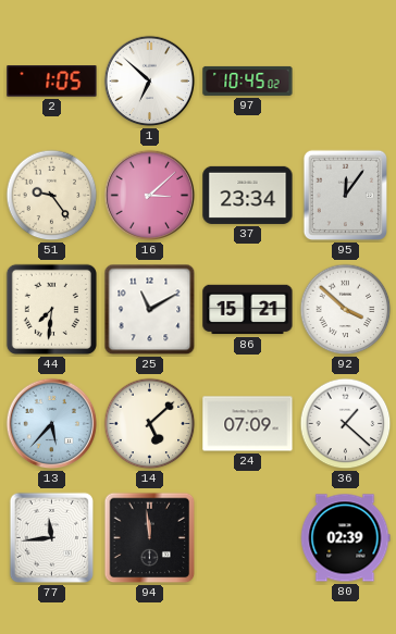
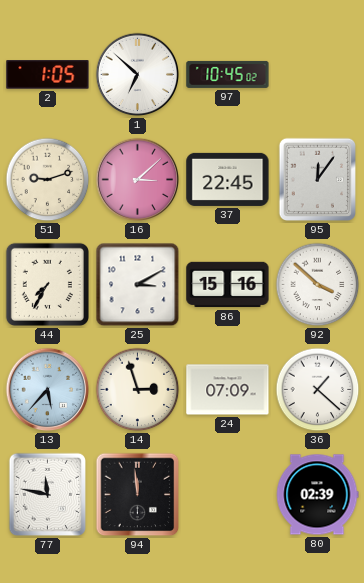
51: 9:24 -> 9:12 (48, 180)
37: 23:34 -> 22:45 (228, 179)
44: 7:31 -> 7:35 (47, 284)
25: 11:10 -> 3:10 (138, 285)
86: 15:21 -> 15:16 (228, 285)
14: 5:08 -> 2:57 (138, 390)
77: 11:44 -> 11:47 (47, 495)
